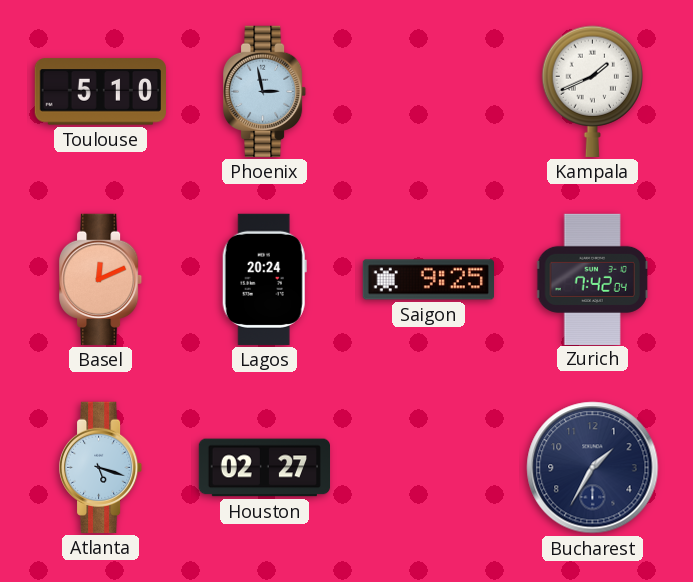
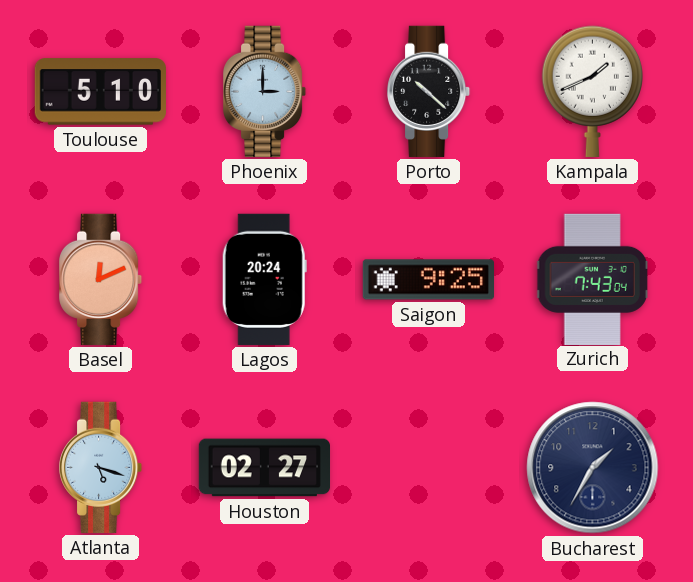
Phoenix: 2:58 -> 3:00 (266, 91)
Porto: none -> 10:22 (430, 91)
Zurich: 7:42 -> 7:43 (592, 279)
